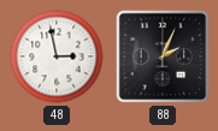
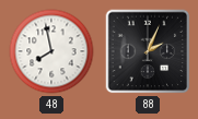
48: 2:58 -> 7:58 (51, 51)
